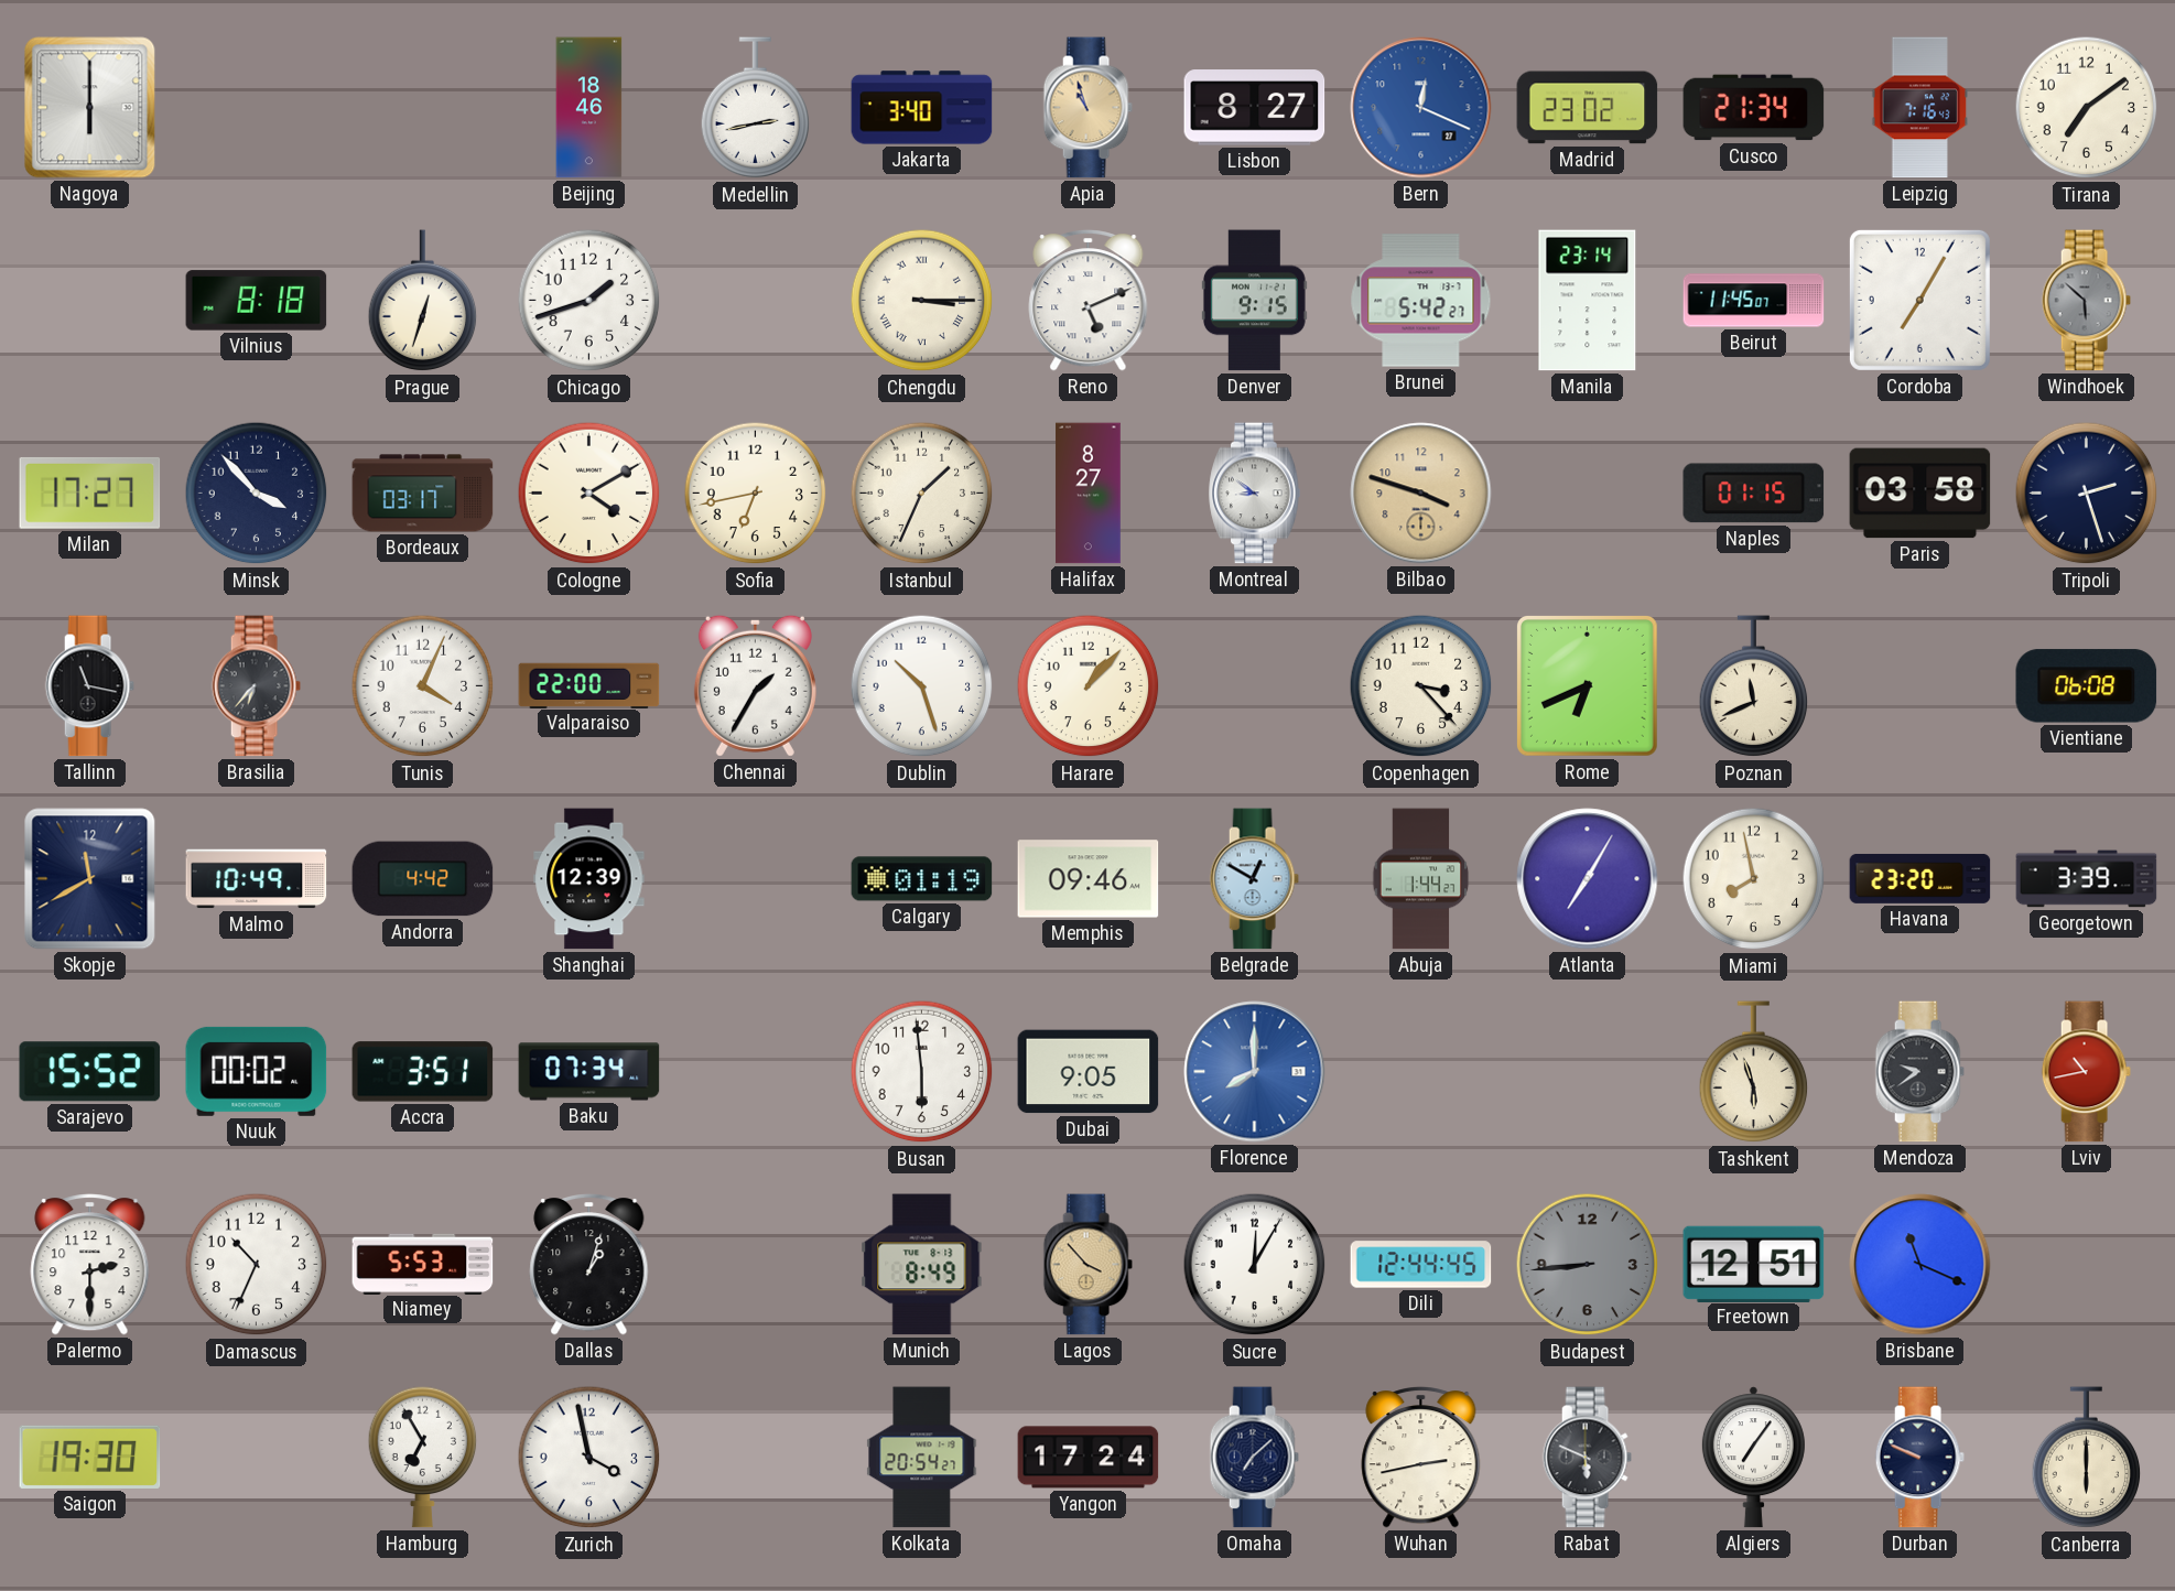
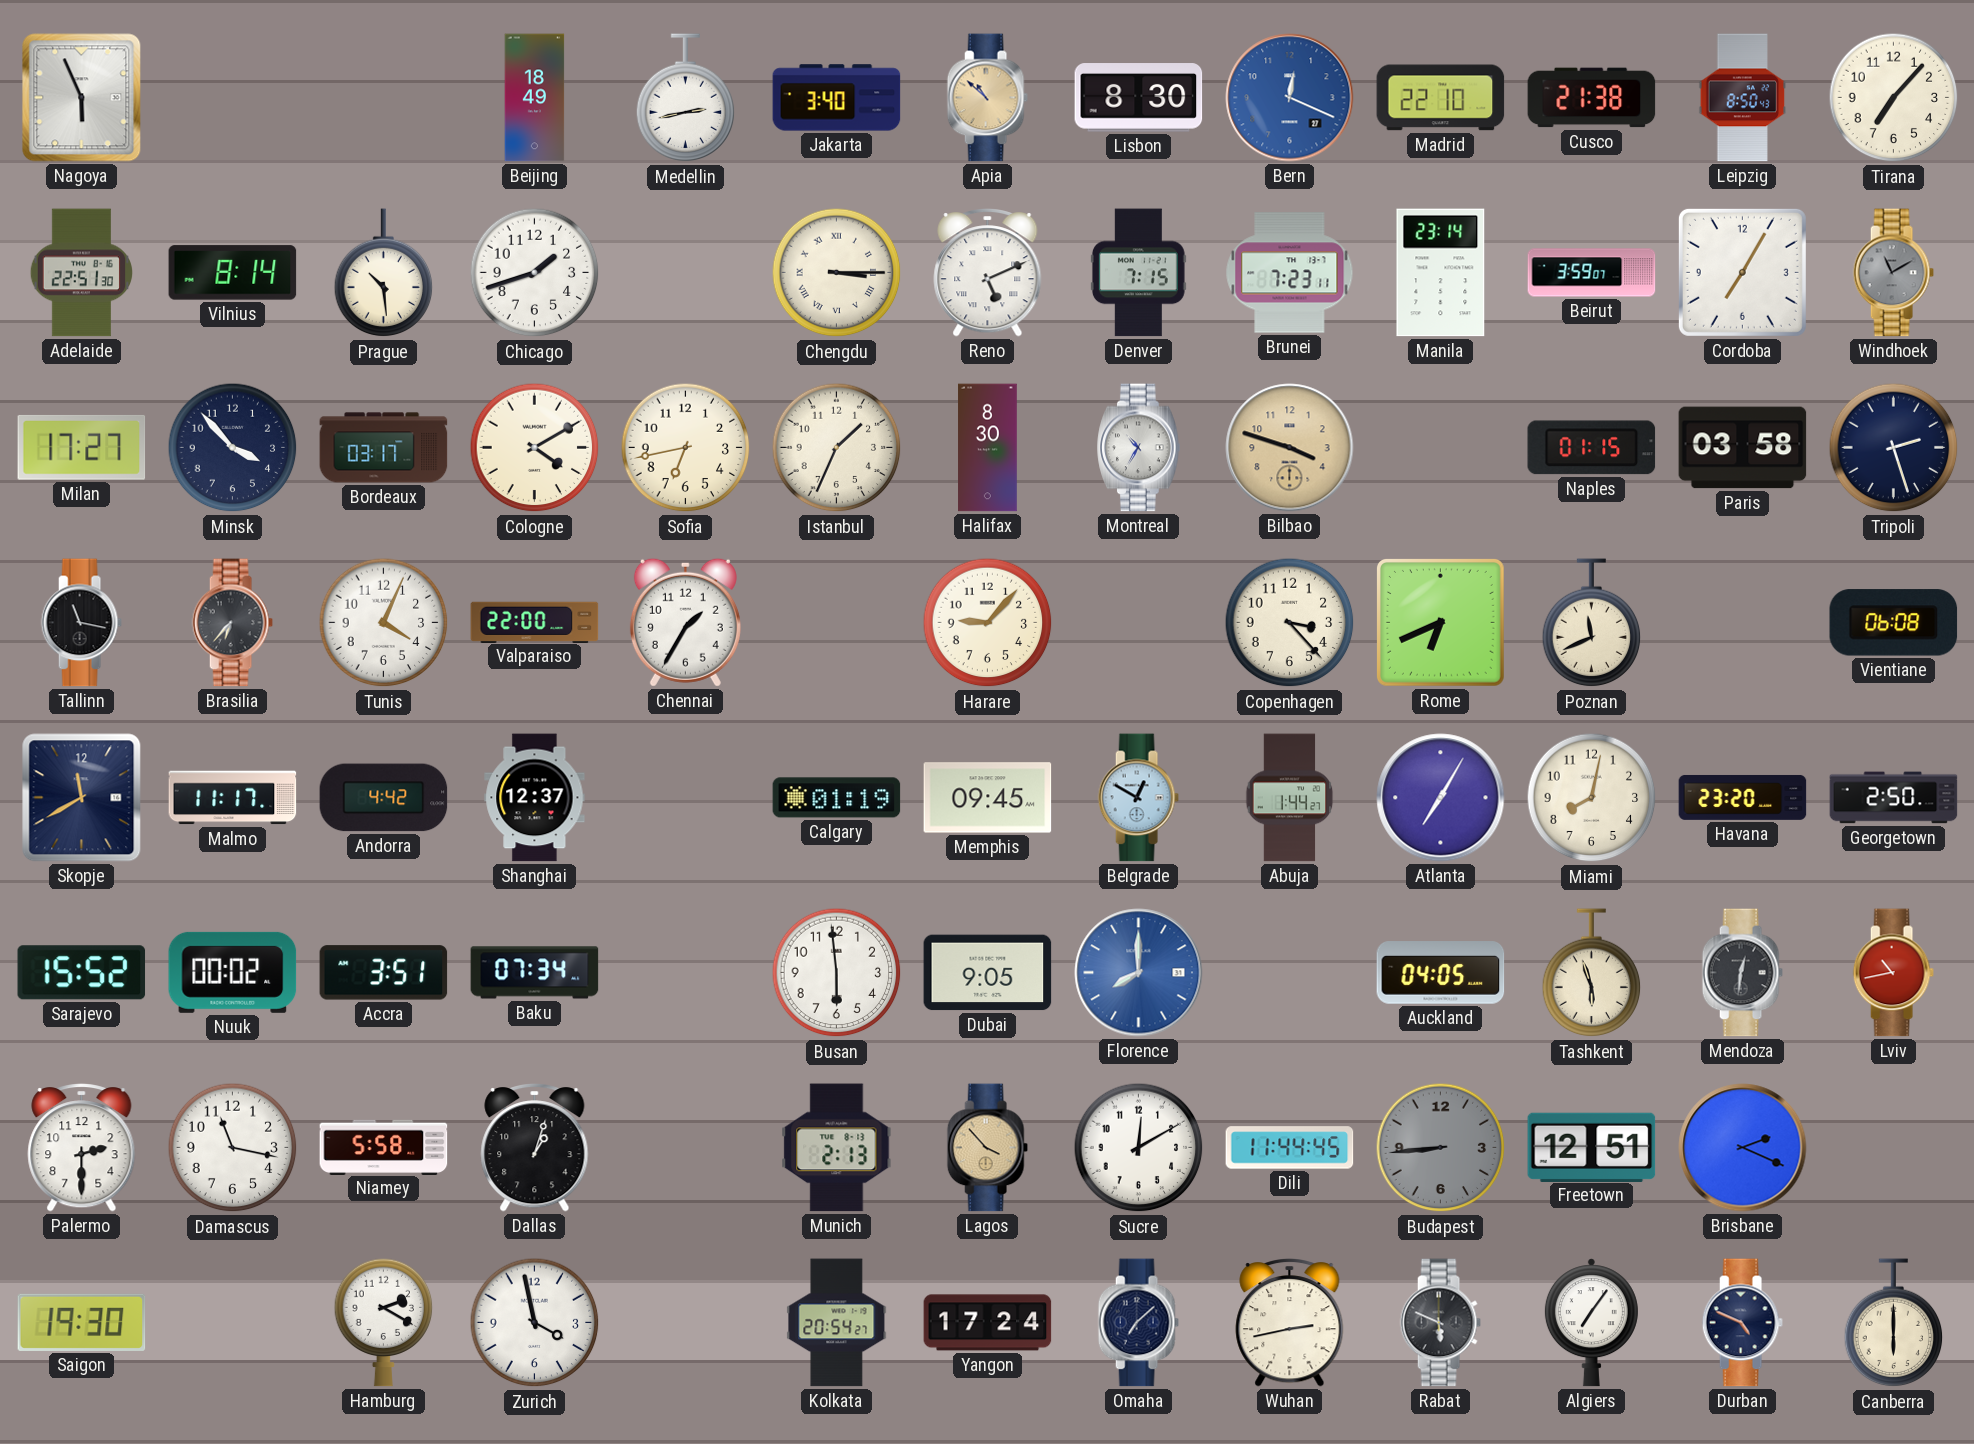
Nagoya: 6:00 -> 5:56 (82, 98)
Beijing: 18:46 -> 18:49 (535, 98)
Apia: 10:57 -> 10:52 (987, 98)
Lisbon: 8:27 -> 8:30 (1139, 98)
Madrid: 23:02 -> 22:10 (1441, 98)
Cusco: 21:34 -> 21:38 (1592, 98)
Leipzig: 7:16 -> 8:50 (1743, 98)
Tirana: 7:09 -> 7:07 (1894, 98)
Adelaide: none -> 22:51 (82, 273)
Vilnius: 8:18 -> 8:14 (233, 273)
Prague: 12:33 -> 10:29 (384, 273)
Denver: 9:15 -> 7:15 (1138, 273)
Brunei: 5:42 -> 7:23 (1290, 273)
Beirut: 11:45 -> 3:59 (1592, 273)
Windhoek: 5:52 -> 11:10 (1893, 273)
Halifax: 8:27 -> 8:30 (988, 448)
Montreal: 8:51 -> 10:35 (1139, 448)
Dublin: 10:27 -> none (922, 686)
Harare: 1:07 -> 9:07 (988, 623)
Malmo: 10:49 -> 11:17 (233, 798)
Shanghai: 12:39 -> 12:37 (535, 798)
Memphis: 09:46 -> 09:45 (988, 798)
Miami: 7:58 -> 8:02 (1592, 798)
Georgetown: 3:39 -> 2:50 (1894, 798)
Auckland: none -> 04:05 (1441, 973)
Mendoza: 9:39 -> 12:31 (1742, 973)
Damascus: 10:34 -> 11:17 (233, 1148)
Niamey: 5:53 -> 5:58 (384, 1147)
Munich: 8:49 -> 2:13 (837, 1148)
Sucre: 12:05 -> 12:10 (1139, 1148)
Dili: 12:44 -> 11:44 (1290, 1148)
Brisbane: 11:19 -> 2:19 (1743, 1148)
Hamburg: 6:55 -> 2:20 (384, 1322)
Durban: 9:49 -> 4:49 (1742, 1323)
